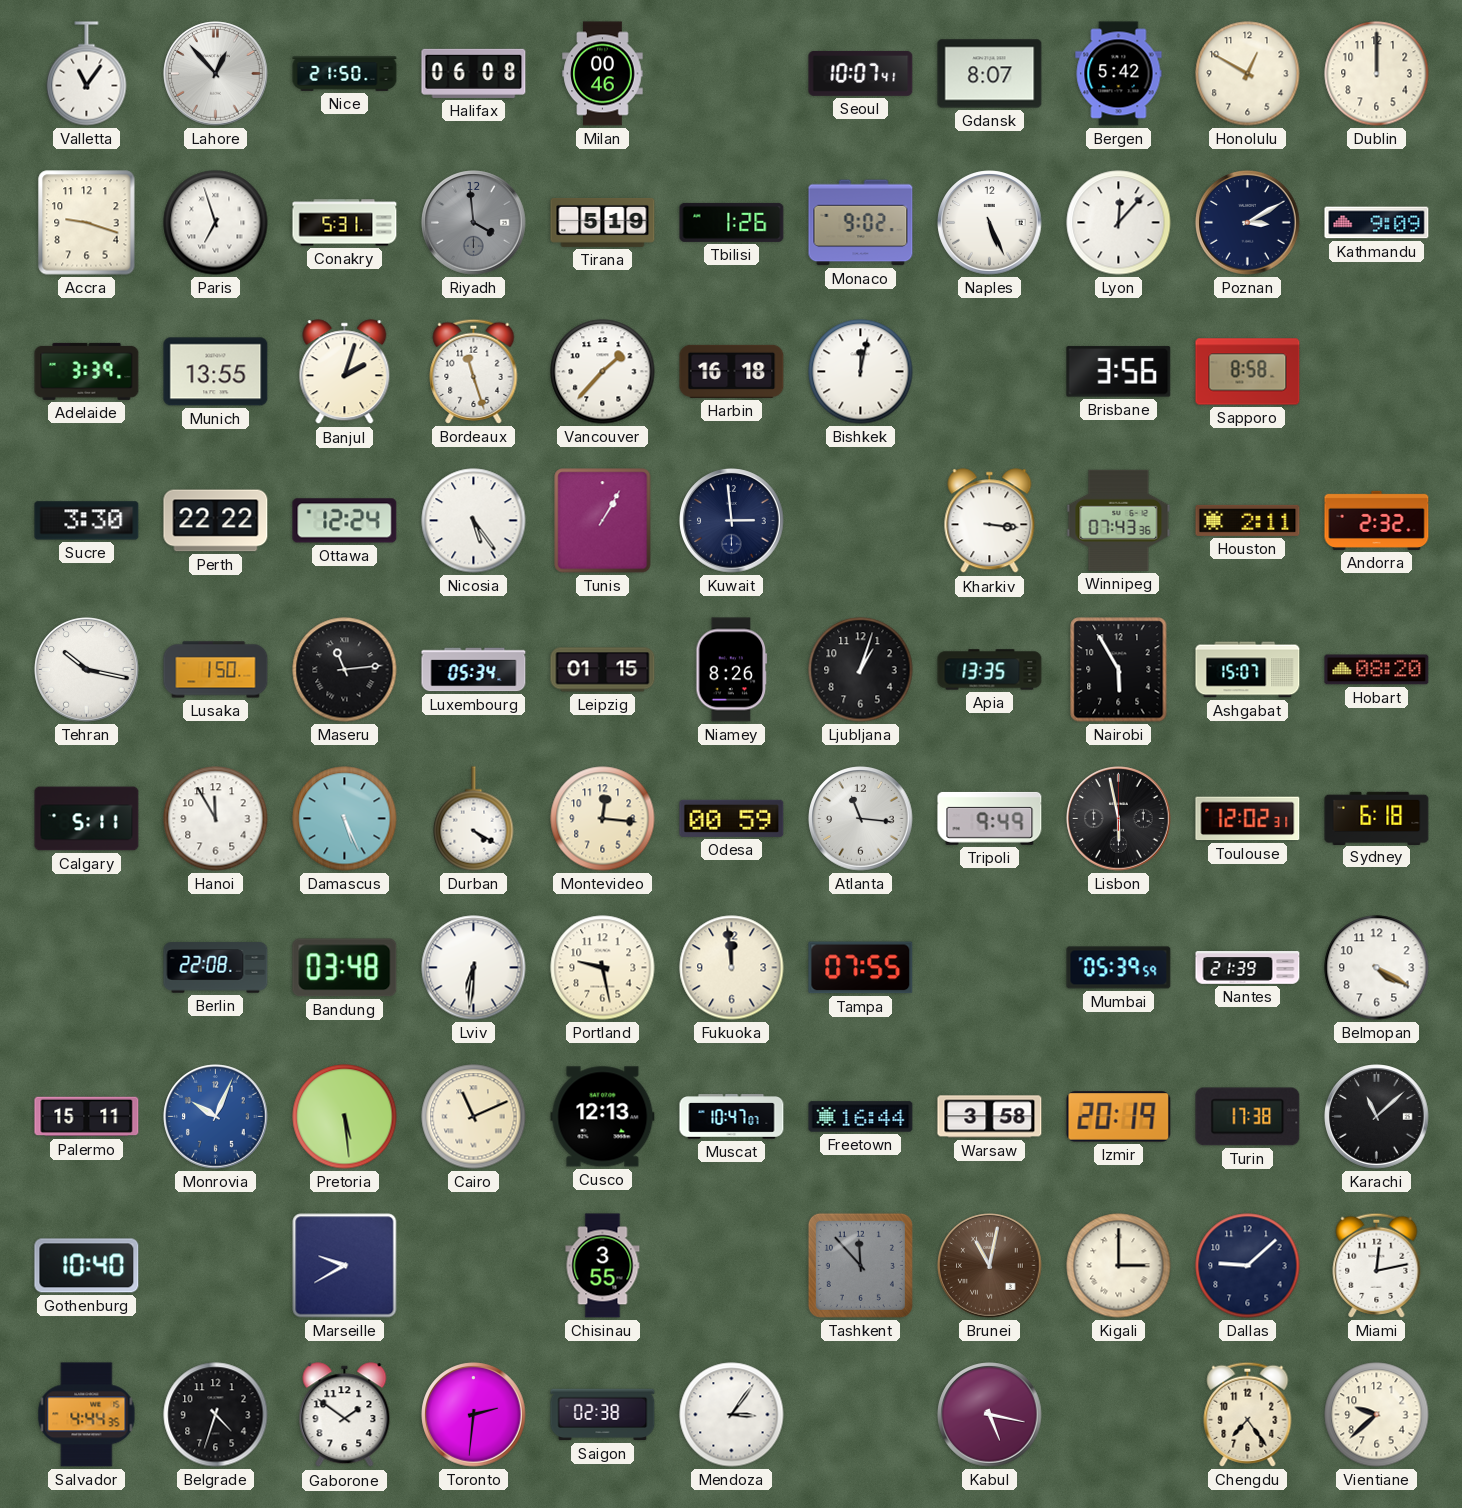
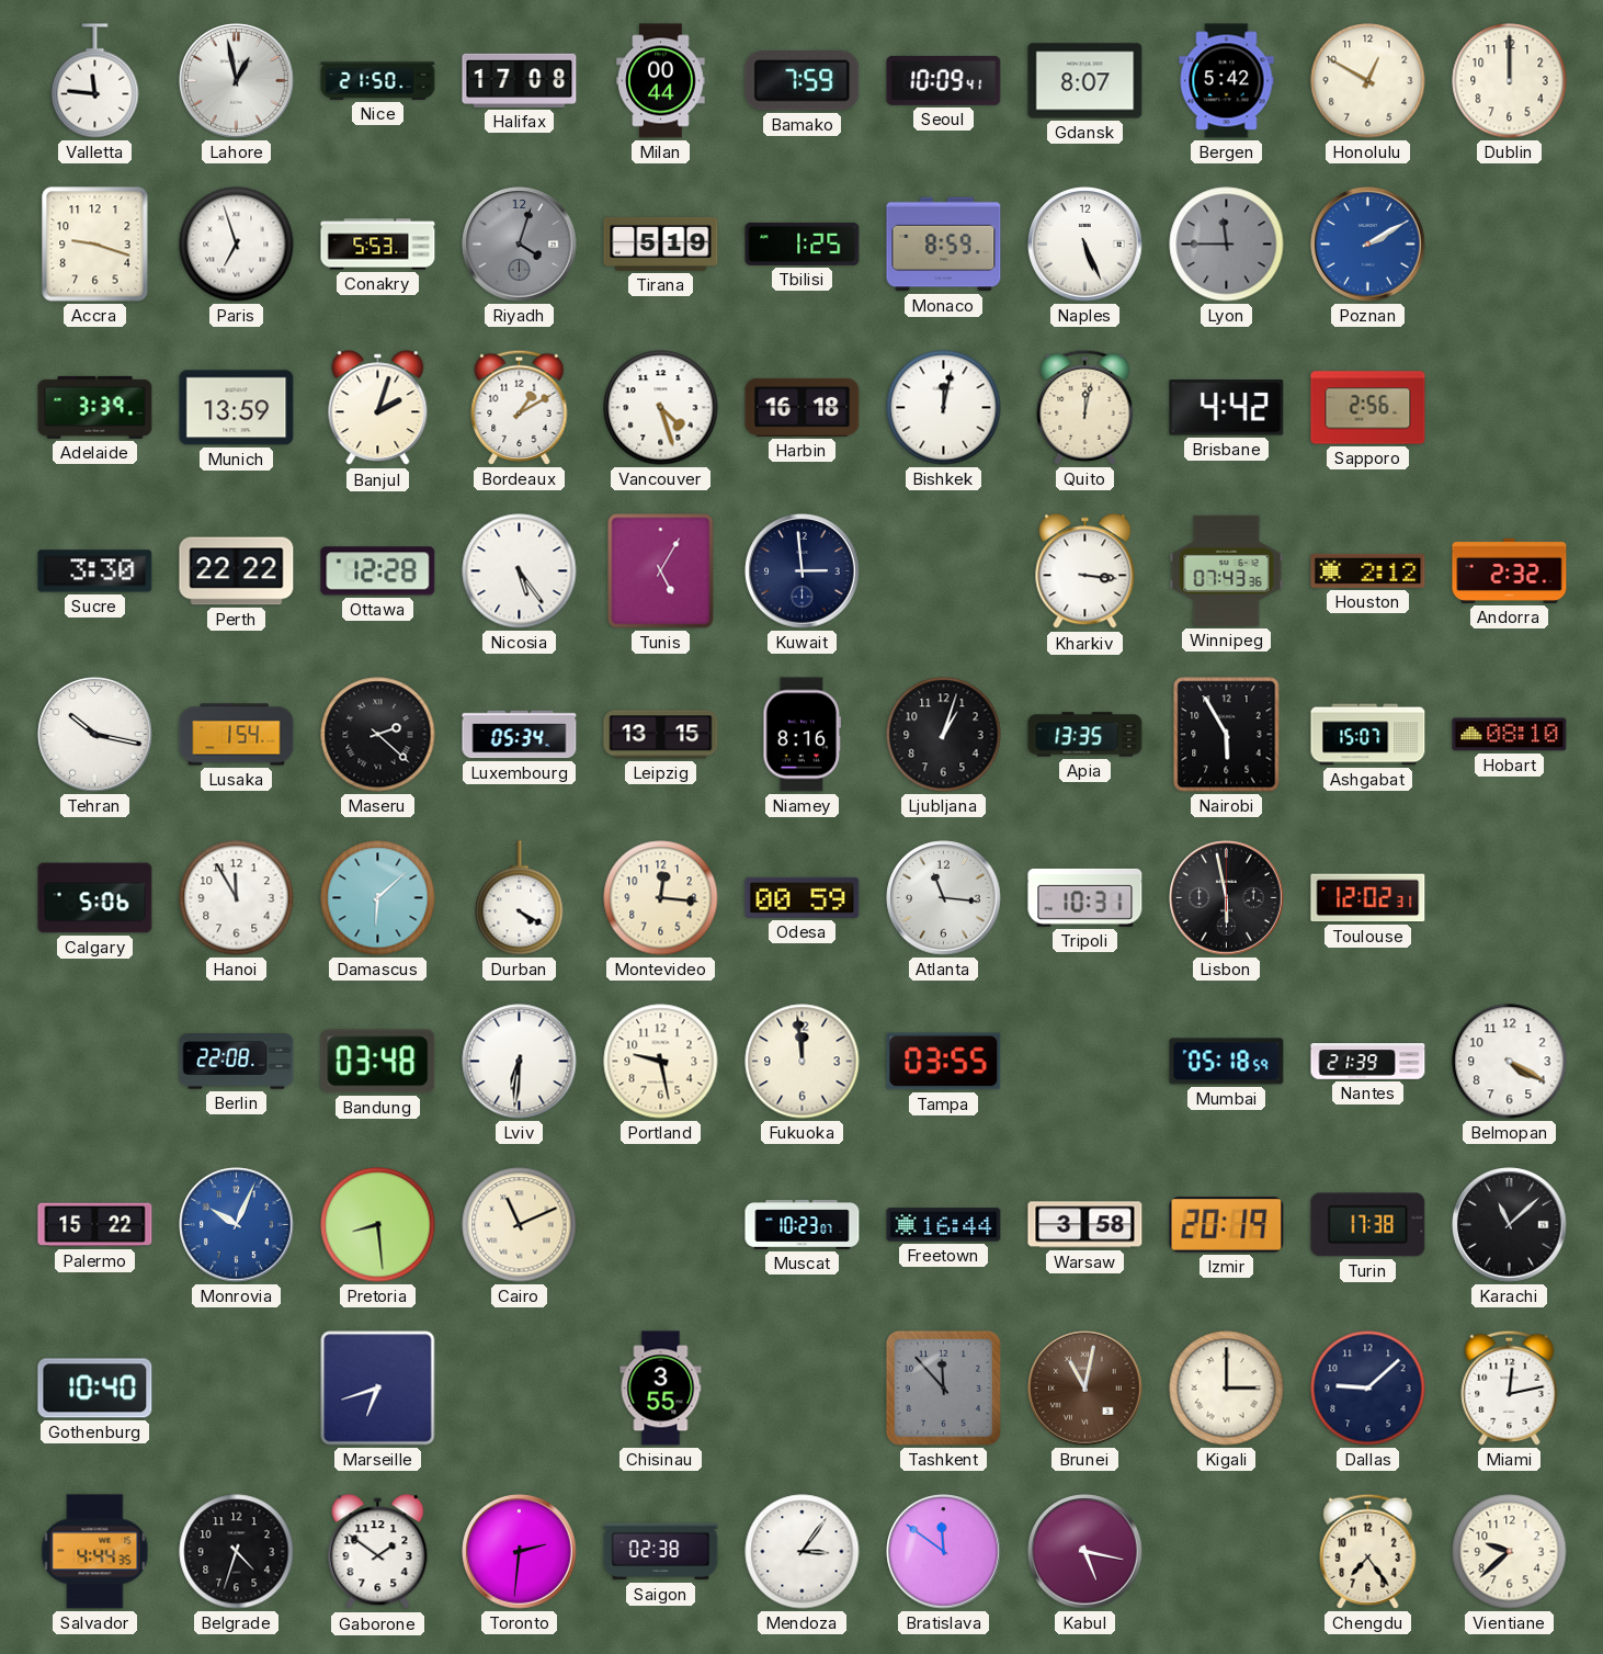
Valletta: 11:06 -> 11:46 (95, 81)
Lahore: 12:53 -> 12:58 (237, 81)
Halifax: 06:08 -> 17:08 (520, 80)
Milan: 00:46 -> 00:44 (661, 81)
Bamako: none -> 7:59 (803, 81)
Seoul: 10:07 -> 10:09 (944, 80)
Conakry: 5:31 -> 5:53 (378, 245)
Riyadh: 3:59 -> 4:03 (520, 245)
Tbilisi: 1:26 -> 1:25 (803, 243)
Monaco: 9:02 -> 8:59 (944, 245)
Lyon: 12:07 -> 11:45 (1227, 245)
Lyon dial: white -> grey (1227, 245)
Poznan: 3:10 -> 2:10 (1368, 245)
Poznan dial: navy -> blue (1368, 245)
Kathmandu: 9:09 -> none (1377, 223)
Munich: 13:55 -> 13:59 (237, 408)
Bordeaux: 11:27 -> 1:10 (520, 407)
Vancouver: 1:37 -> 4:27 (661, 408)
Quito: none -> 12:02 (1085, 407)
Brisbane: 3:56 -> 4:42 (1227, 408)
Sapporo: 8:58 -> 2:56 (1368, 408)
Ottawa: 12:24 -> 12:28 (378, 571)
Tunis: 1:05 -> 5:05 (661, 571)
Houston: 2:11 -> 2:12 (1368, 570)
Lusaka: 1:50 -> 1:54 (237, 735)
Maseru: 11:14 -> 2:22 (378, 735)
Leipzig: 01:15 -> 13:15 (661, 735)
Niamey: 8:26 -> 8:16 (803, 735)
Hobart: 08:20 -> 08:10 (1510, 735)
Calgary: 5:11 -> 5:06 (95, 898)
Damascus: 5:26 -> 6:08 (378, 898)
Tripoli: 9:49 -> 10:31 (1085, 897)
Sydney: 6:18 -> none (1377, 818)
Tampa: 07:55 -> 03:55 (944, 1062)
Mumbai: 05:39 -> 05:18 (1227, 1062)
Palermo: 15:11 -> 15:22 (95, 1225)
Pretoria: 5:29 -> 8:29 (378, 1225)
Cusco: 12:13 -> none (603, 1117)
Muscat: 10:47 -> 10:23 (803, 1225)
Marseille: 9:40 -> 6:42 (378, 1389)
Bratislava: none -> 11:51 (944, 1552)
